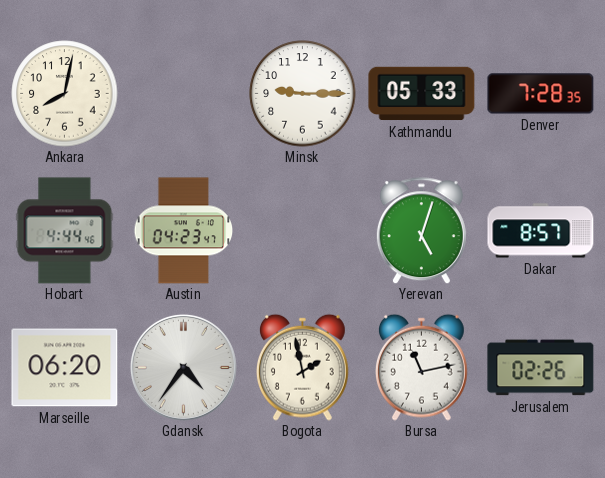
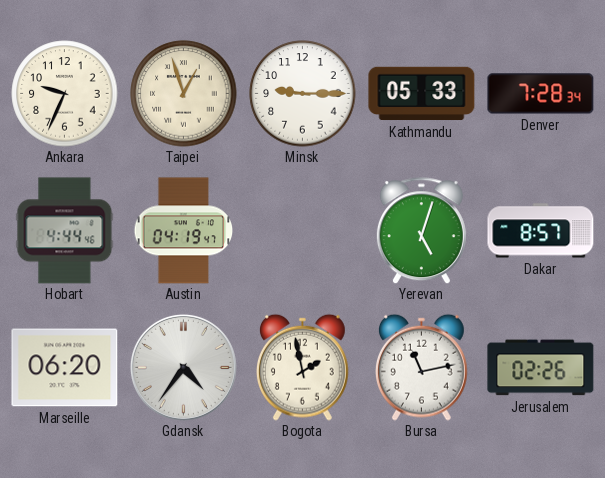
Ankara: 8:02 -> 9:34 (65, 94)
Taipei: none -> 12:57 (184, 94)
Denver: 7:28:35 -> 7:28:34 (541, 94)
Austin: 04:23 -> 04:19 (184, 231)
